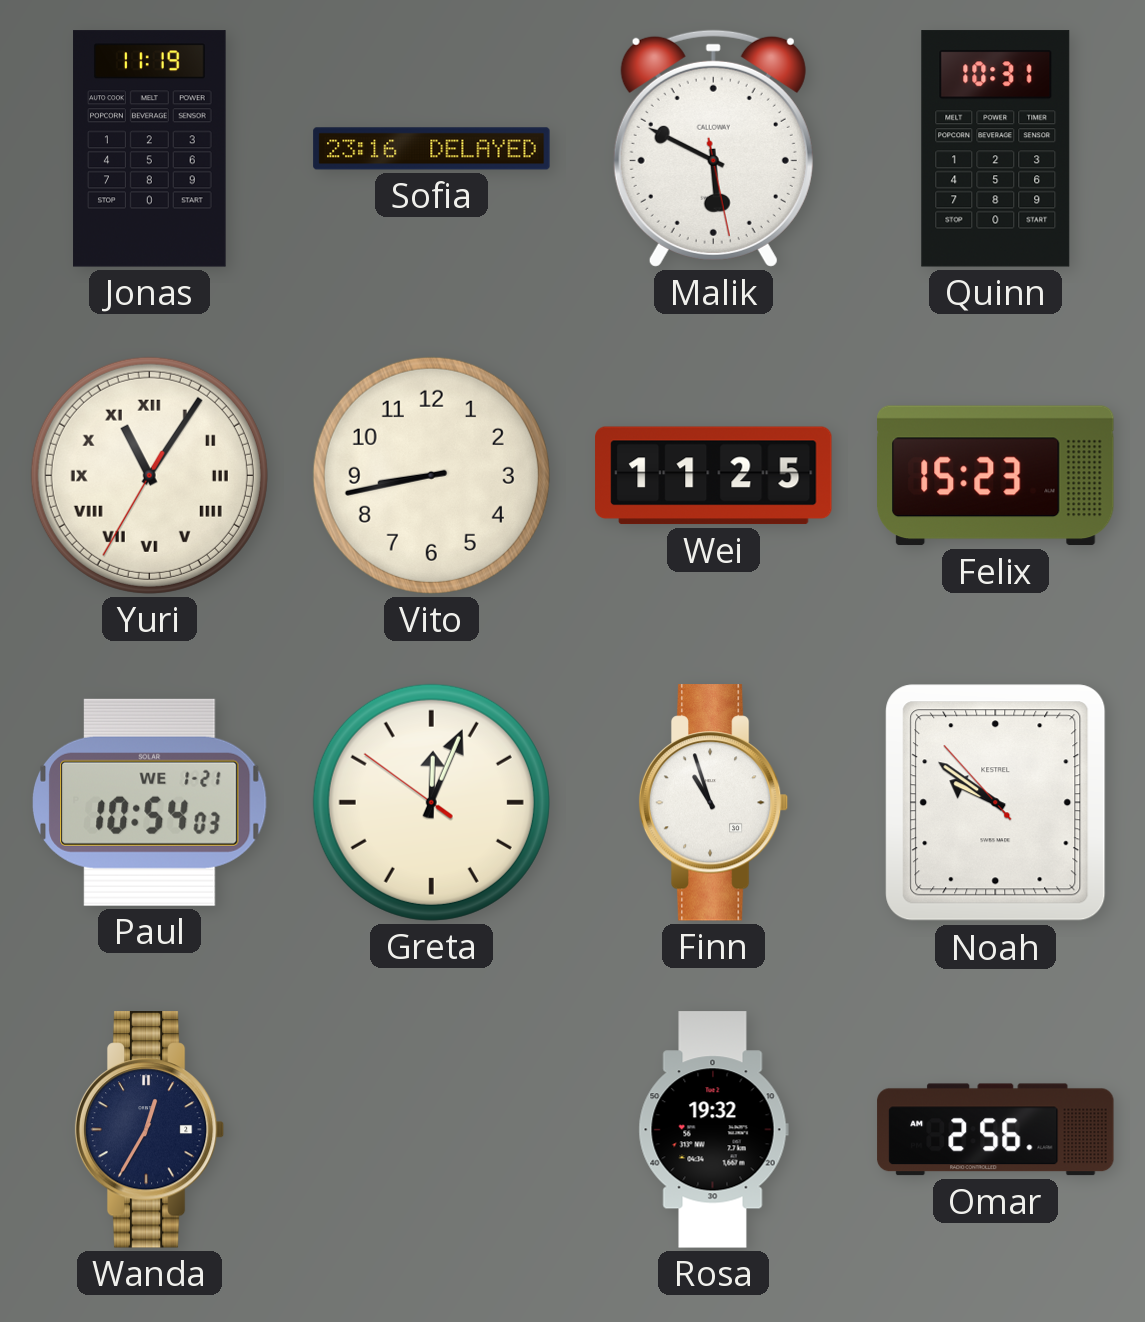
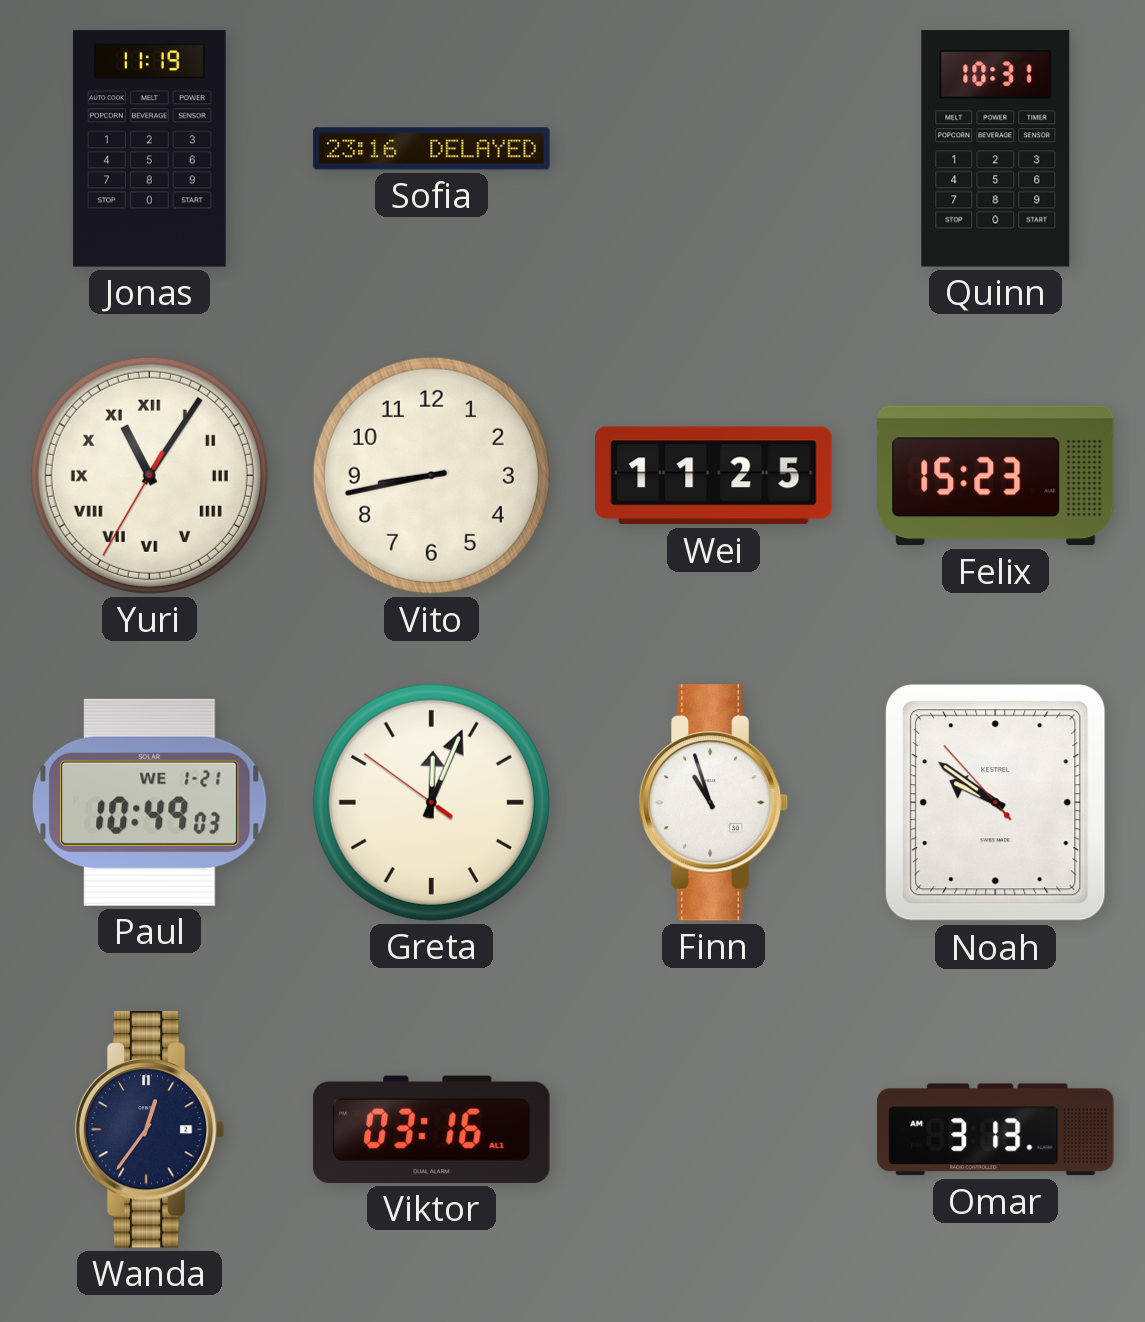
Malik: 5:49 -> none (713, 148)
Paul: 10:54 -> 10:49 (150, 802)
Wanda: 12:35 -> 12:36 (150, 1130)
Viktor: none -> 03:16 (432, 1129)
Rosa: 19:32 -> none (713, 1130)
Omar: 2:56 -> 3:13 (996, 1130)
